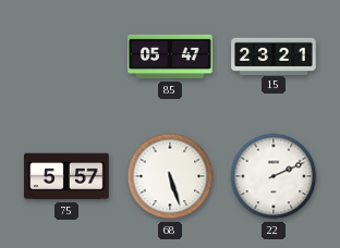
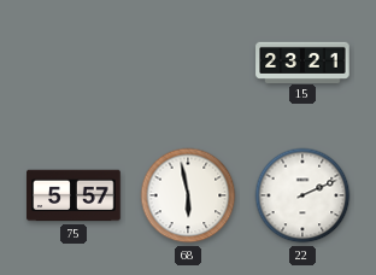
85: 05:47 -> none (170, 57)
68: 5:27 -> 5:58 (188, 195)
